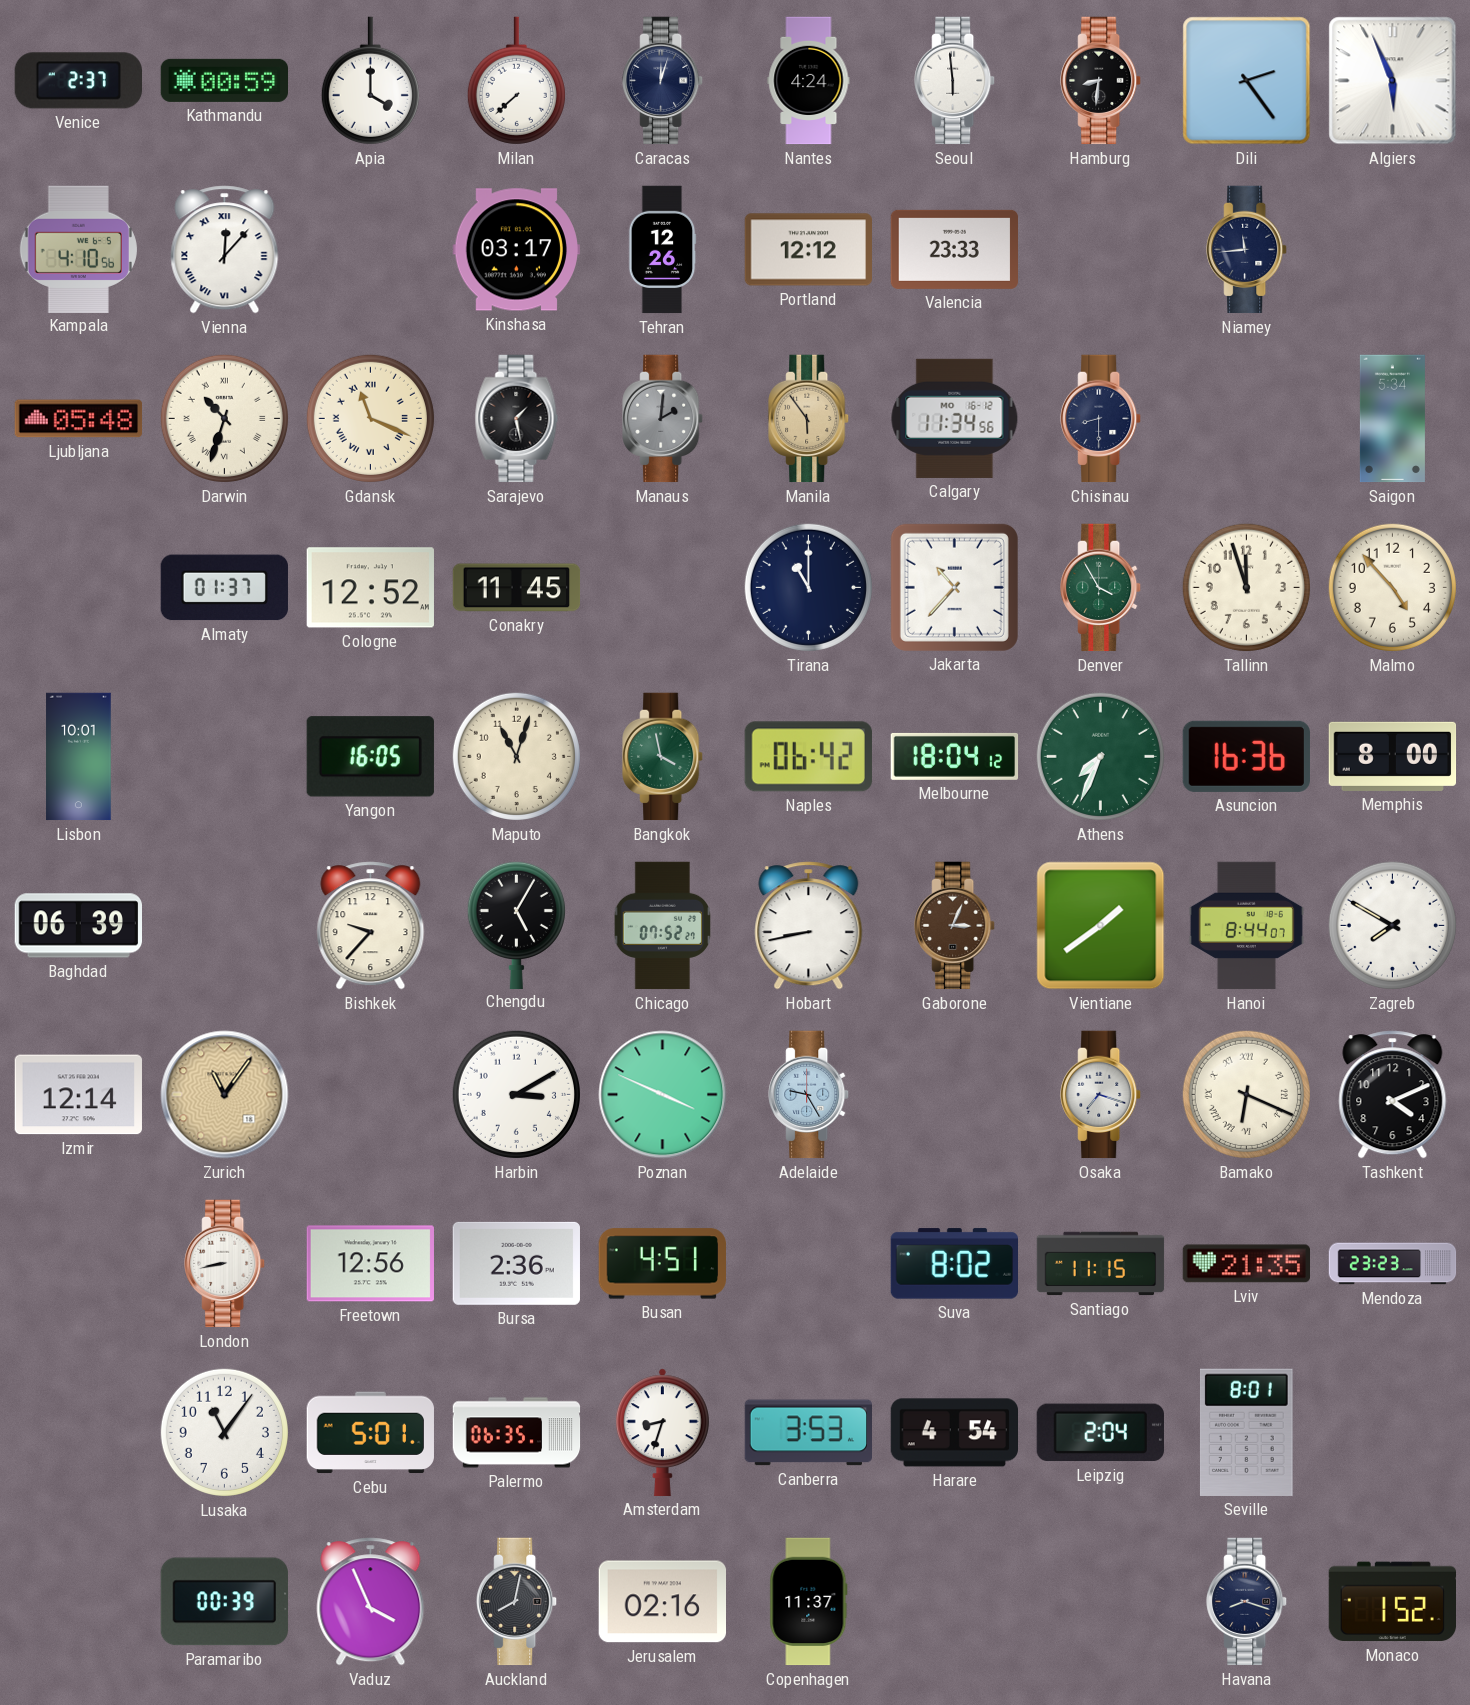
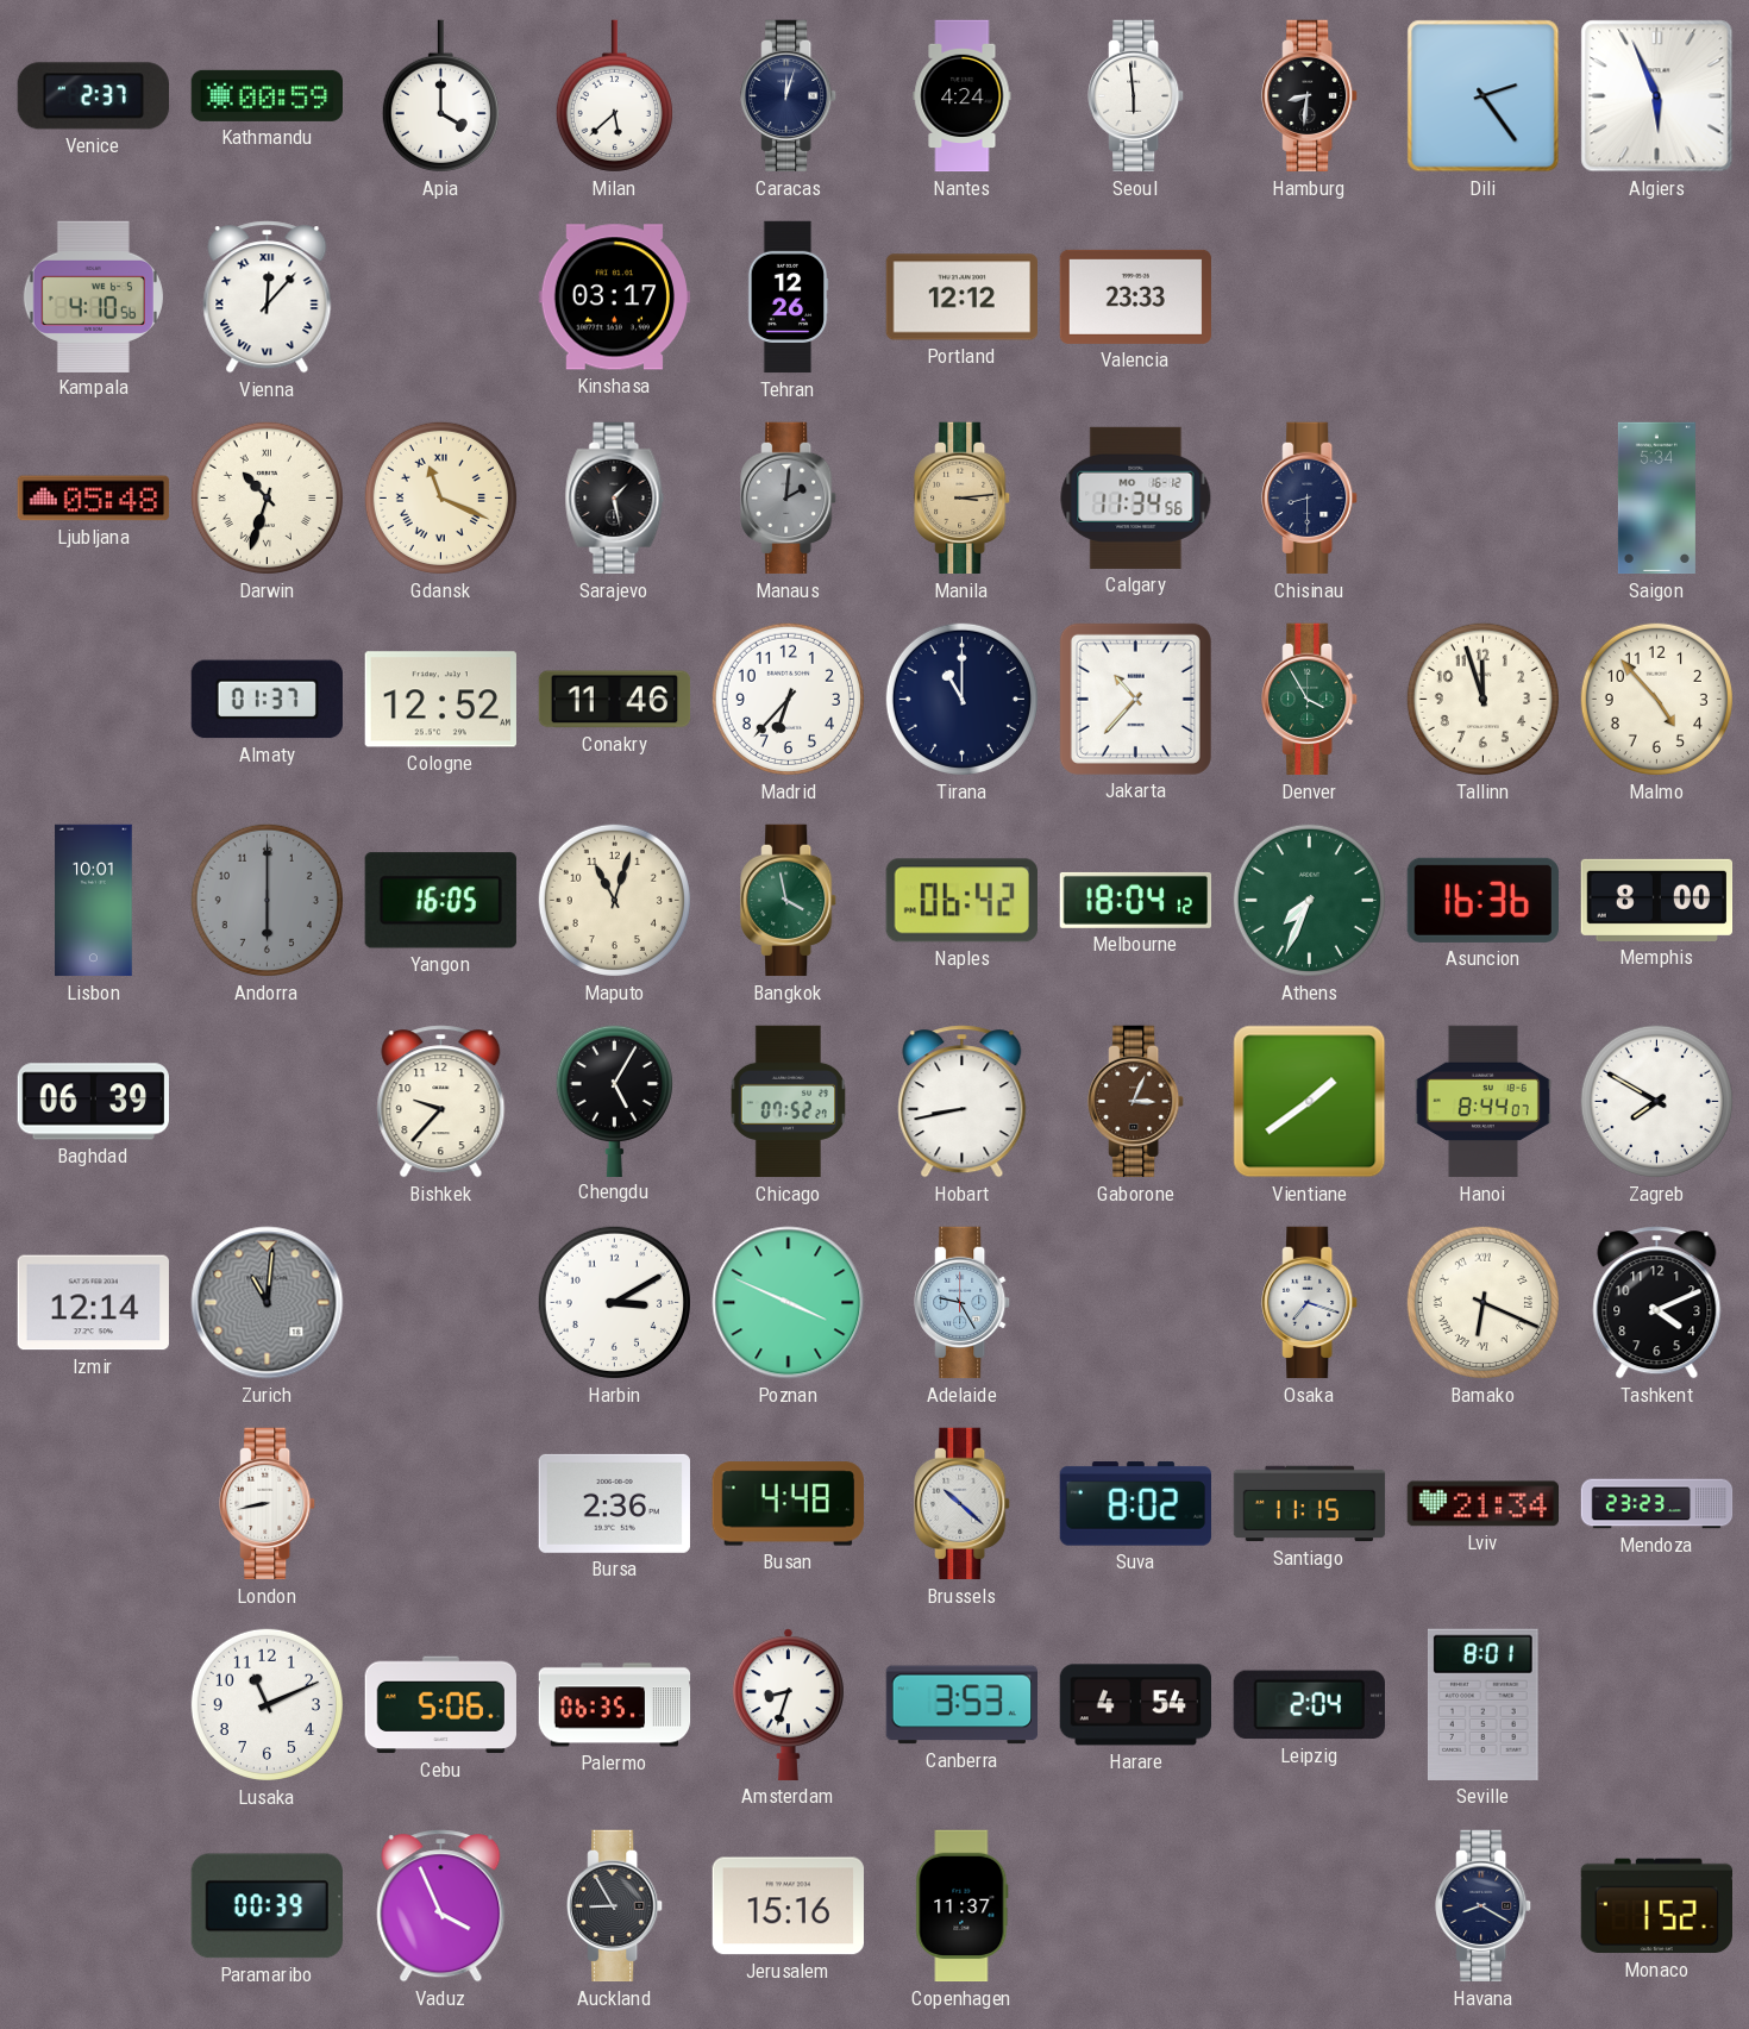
Milan: 7:38 -> 5:38 (614, 96)
Niamey: 11:44 -> none (1247, 250)
Manila: 5:54 -> 3:14 (963, 499)
Conakry: 11:45 -> 11:46 (615, 700)
Madrid: none -> 6:37 (788, 699)
Andorra: none -> 6:00 (267, 900)
Zurich: 11:06 -> 11:01 (268, 1303)
Zurich dial: champagne -> grey (268, 1303)
Freetown: 12:56 -> none (370, 1264)
Busan: 4:51 -> 4:48 (788, 1504)
Brussels: none -> 10:22 (963, 1504)
Lviv: 21:35 -> 21:34 (1482, 1504)
Lusaka: 11:06 -> 11:11 (267, 1704)
Cebu: 5:01 -> 5:06 (440, 1705)
Auckland: 8:02 -> 8:55 (615, 1906)
Jerusalem: 02:16 -> 15:16 (788, 1906)
Havana: 8:18 -> 8:20 (1484, 1906)
